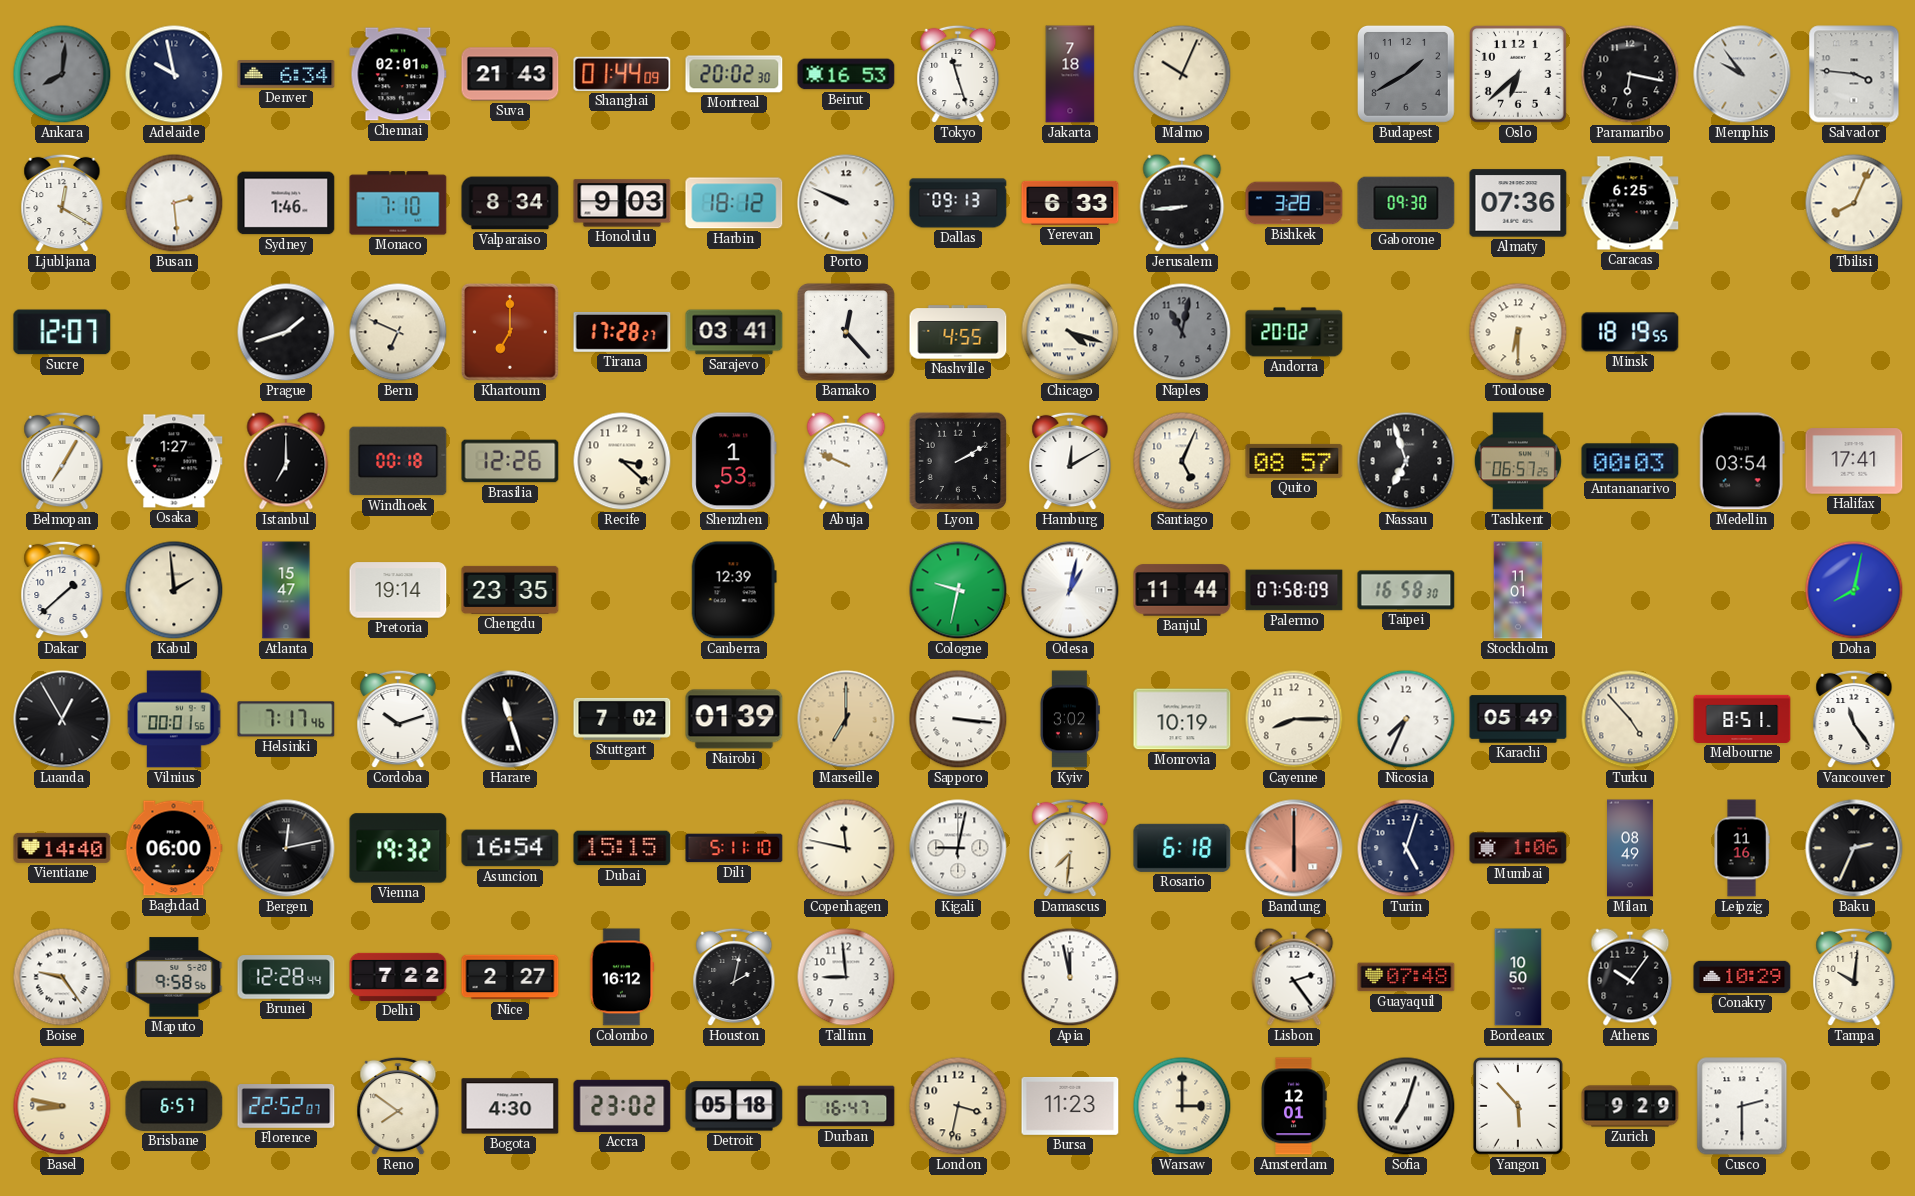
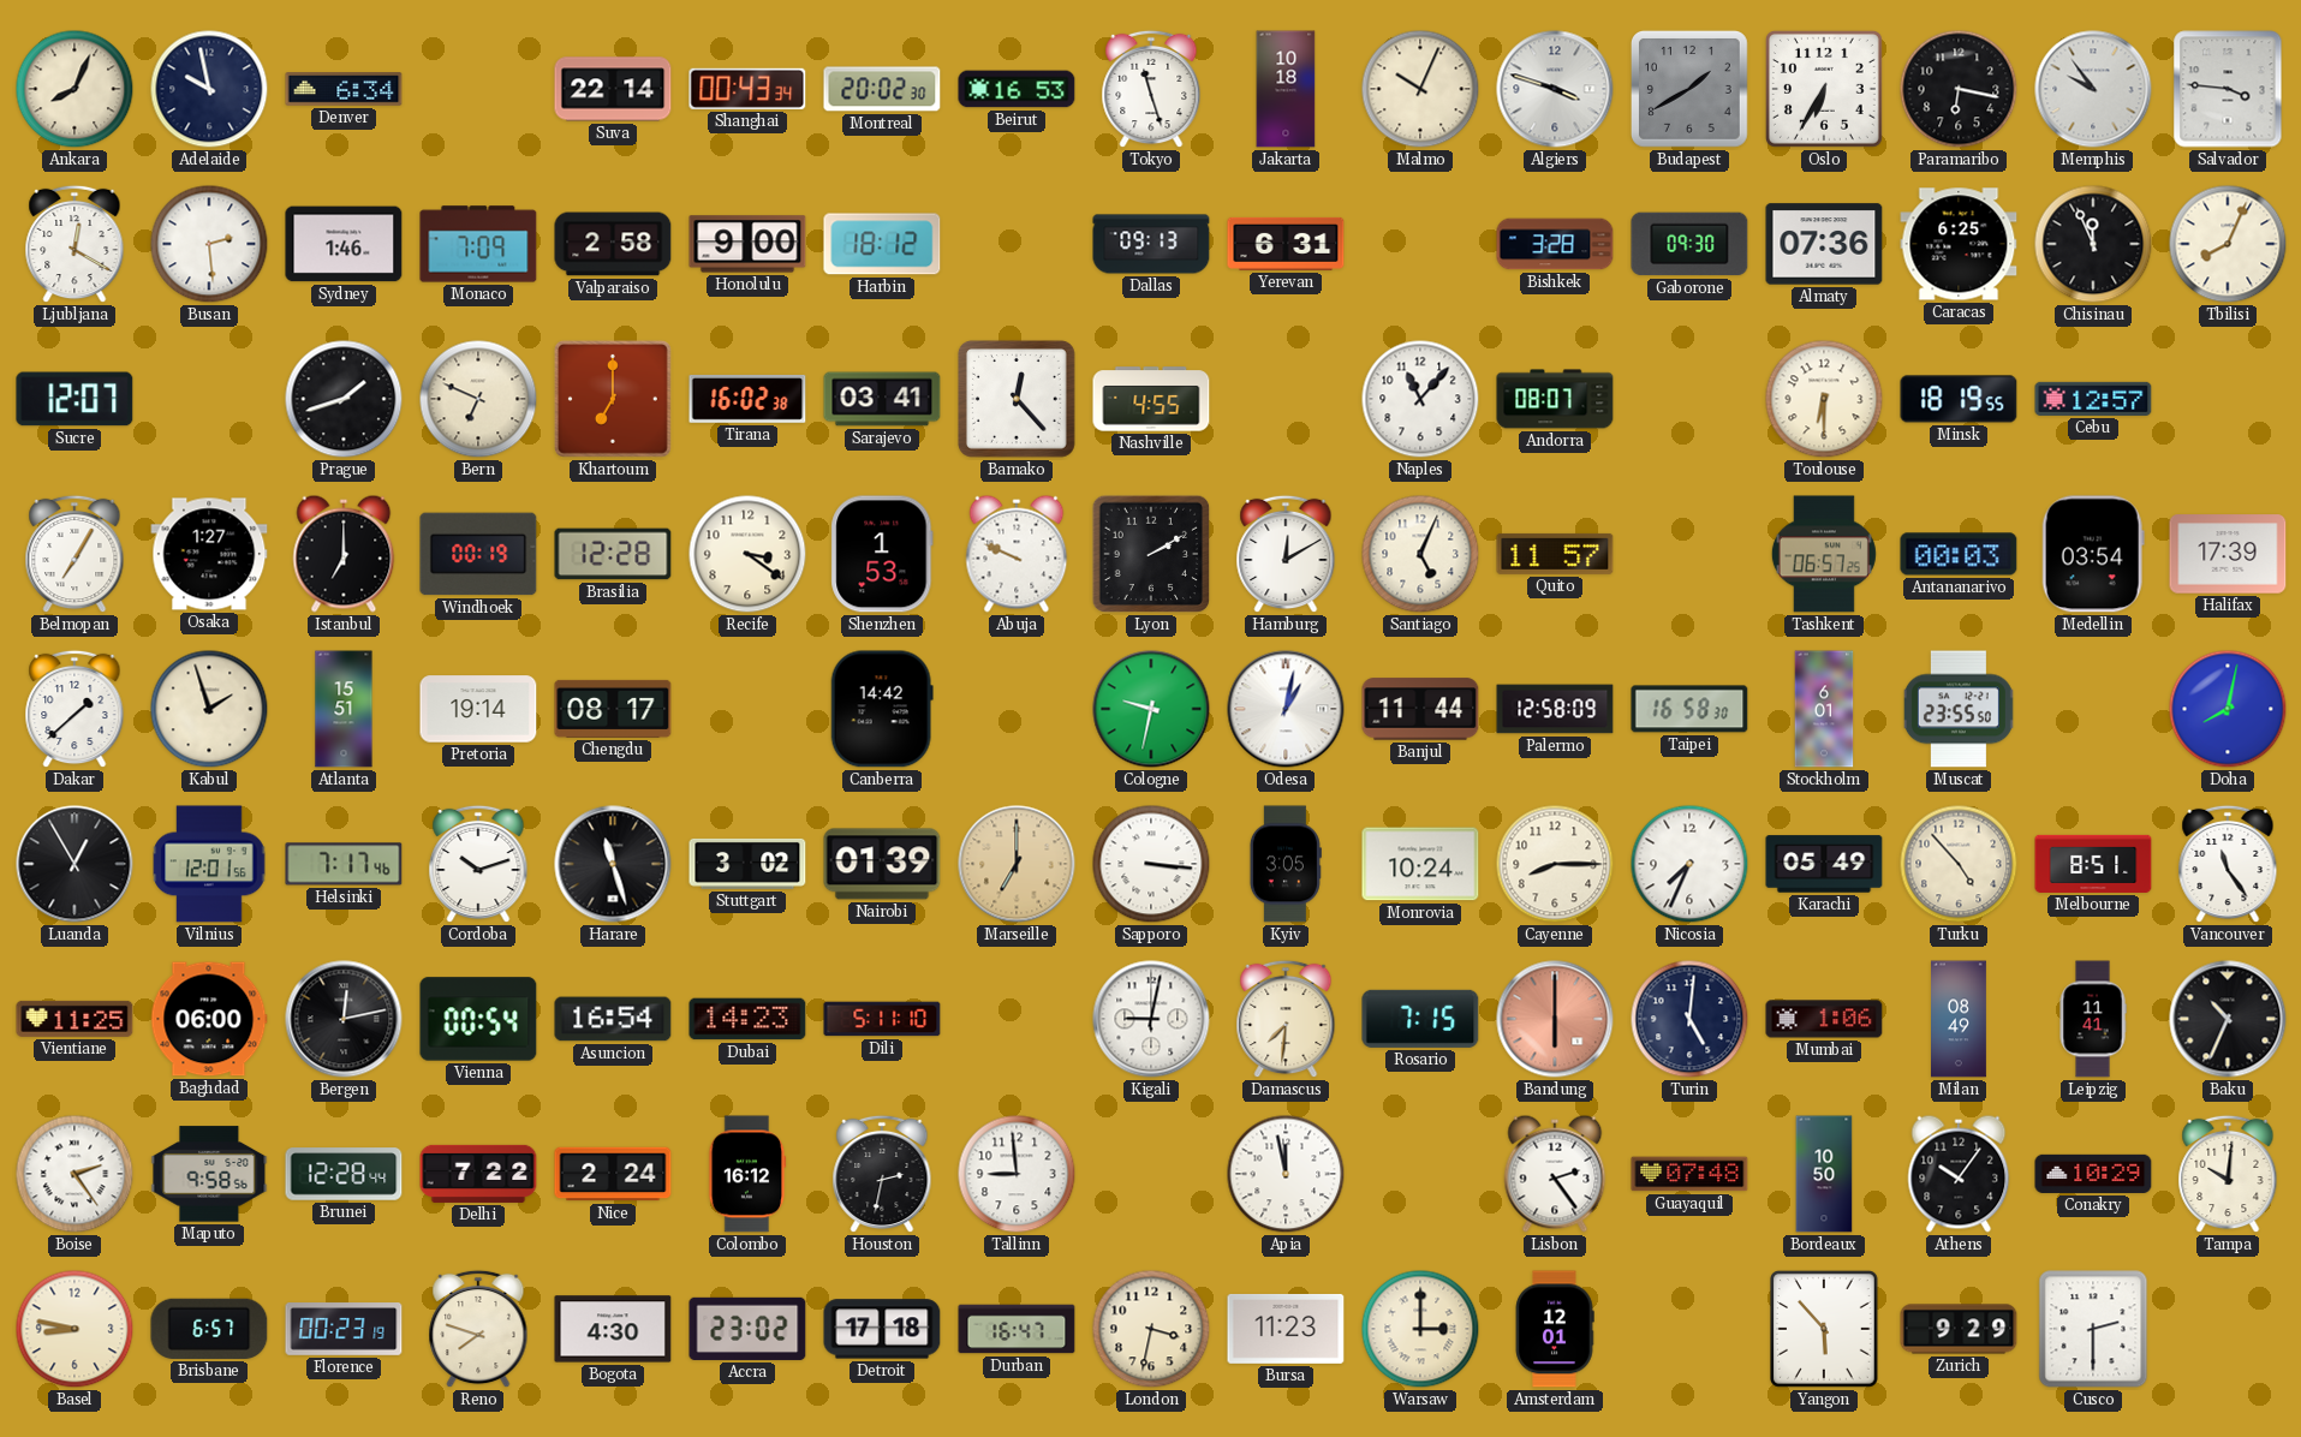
Ankara: 8:01 -> 8:04 (74, 89)
Ankara dial: grey -> cream (74, 89)
Chennai: 02:01 -> none (398, 74)
Suva: 21:43 -> 22:14 (613, 89)
Shanghai: 01:44 -> 00:43 (747, 89)
Jakarta: 7:18 -> 10:18 (1286, 89)
Algiers: none -> 3:48 (1555, 89)
Oslo: 6:38 -> 6:35 (1824, 89)
Monaco: 7:10 -> 7:09 (478, 244)
Valparaiso: 8:34 -> 2:58 (613, 244)
Honolulu: 9:03 -> 9:00 (747, 244)
Porto: 9:49 -> none (846, 203)
Yerevan: 6:33 -> 6:31 (1286, 244)
Jerusalem: 8:44 -> none (1182, 203)
Chisinau: none -> 11:56 (2093, 244)
Tirana: 17:28 -> 16:02 (747, 399)
Chicago: 4:18 -> none (1070, 332)
Naples: 11:02 -> 11:07 (1420, 399)
Naples dial: grey -> white (1420, 399)
Andorra: 20:02 -> 08:07 (1555, 399)
Cebu: none -> 12:57 (2093, 399)
Windhoek: 00:18 -> 00:19 (478, 554)
Brasilia: 12:26 -> 12:28 (613, 554)
Recife: 3:22 -> 3:21 (747, 554)
Quito: 08:57 -> 11:57 (1555, 554)
Nassau: 6:57 -> none (1406, 461)
Halifax: 17:41 -> 17:39 (2228, 554)
Kabul: 1:59 -> 1:57 (209, 709)
Atlanta: 15:47 -> 15:51 (344, 709)
Chengdu: 23:35 -> 08:17 (613, 709)
Canberra: 12:39 -> 14:42 (882, 709)
Palermo: 07:58 -> 12:58 (1555, 709)
Stockholm: 11:01 -> 6:01 (1824, 709)
Muscat: none -> 23:55 (1959, 709)
Vilnius: 00:01 -> 12:01 (209, 864)
Stuttgart: 7:02 -> 3:02 (747, 864)
Kyiv: 3:02 -> 3:05 (1286, 864)
Monrovia: 10:19 -> 10:24 (1420, 864)
Vientiane: 14:40 -> 11:25 (74, 1019)
Vienna: 19:32 -> 00:54 (478, 1019)
Dubai: 15:15 -> 14:23 (747, 1019)
Copenhagen: 11:47 -> none (846, 848)
Rosario: 6:18 -> 7:15 (1420, 1019)
Turin: 5:03 -> 5:01 (1689, 1019)
Leipzig: 11:16 -> 11:41 (2093, 1019)
Baku: 2:34 -> 10:34 (2228, 1019)
Boise: 9:24 -> 2:24 (74, 1174)
Nice: 2:27 -> 2:24 (613, 1174)
Houston: 2:02 -> 2:32 (882, 1174)
Florence: 22:52 -> 00:23 (344, 1329)
Reno: 7:51 -> 7:48 (478, 1329)
Detroit: 05:18 -> 17:18 (882, 1329)
Sofia: 7:03 -> none (1406, 1106)
